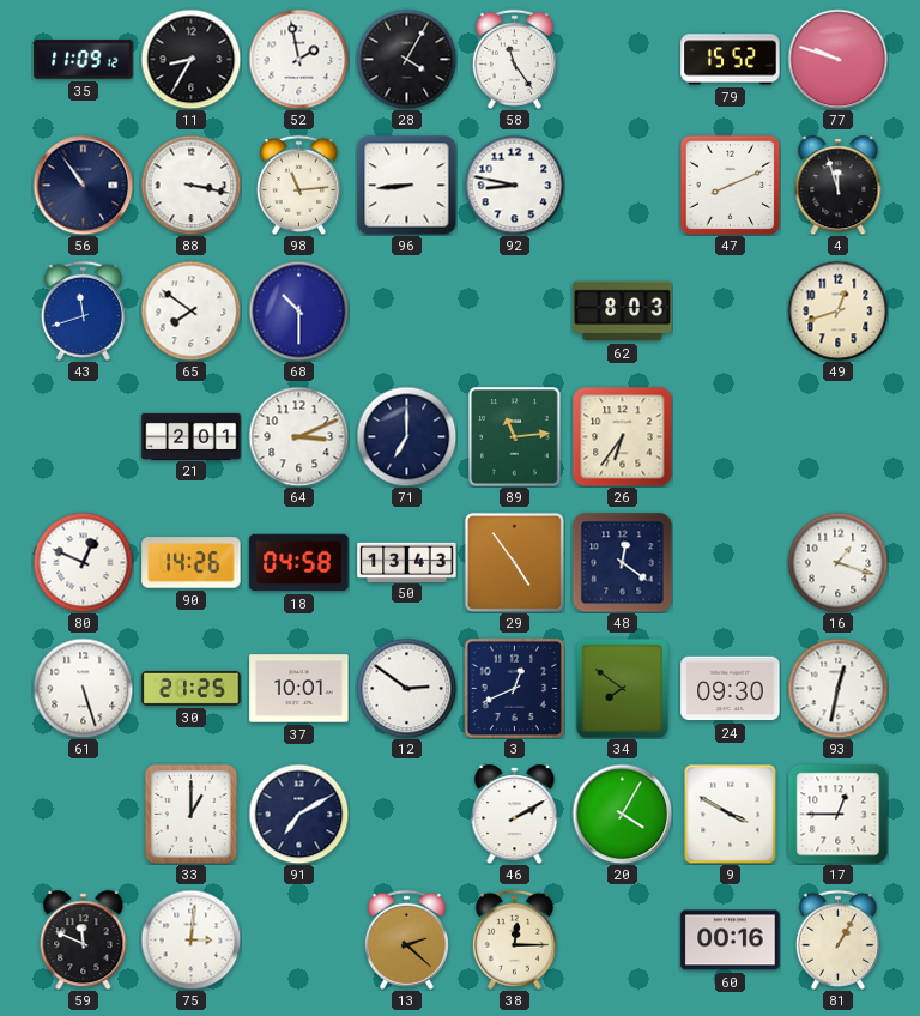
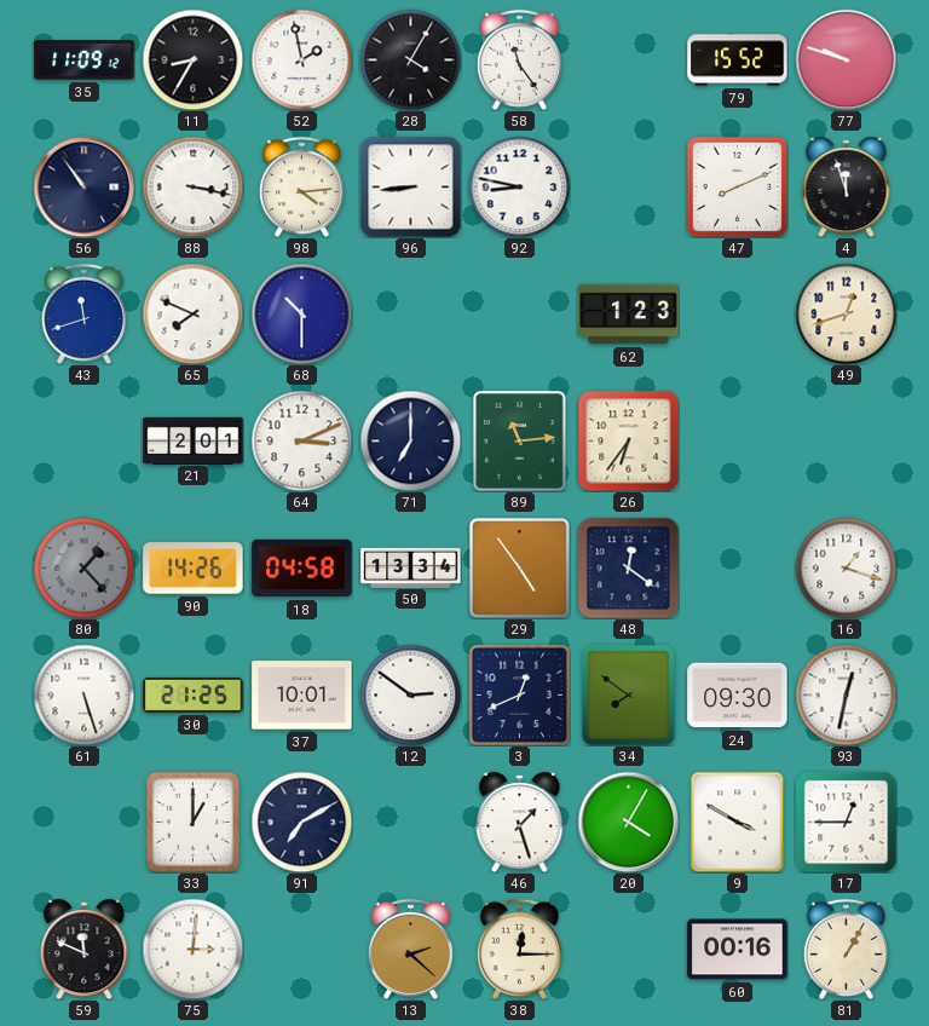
98: 11:14 -> 4:14 (301, 186)
65: 7:51 -> 7:49 (192, 313)
62: 8:03 -> 1:23 (629, 315)
80: 12:49 -> 1:23 (83, 567)
80 dial: white -> grey (83, 567)
50: 13:43 -> 13:34 (411, 567)
46: 2:10 -> 1:27 (520, 823)
